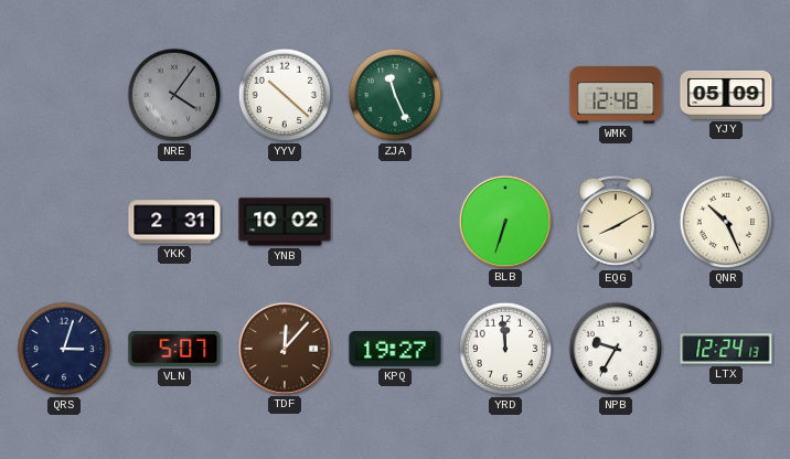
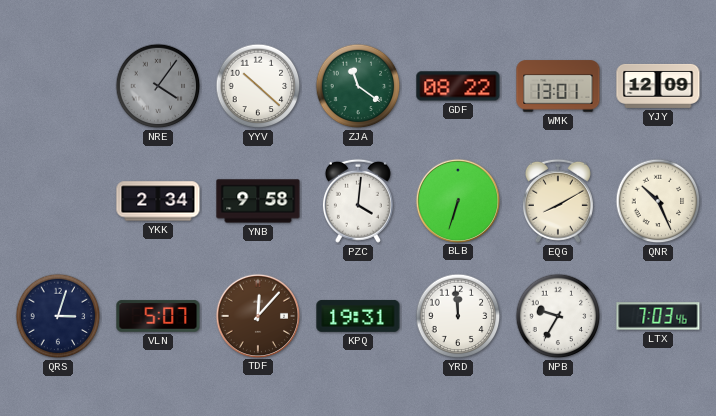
ZJA: 11:26 -> 11:21 (358, 86)
GDF: none -> 08:22 (458, 86)
WMK: 12:48 -> 13:01 (558, 86)
YJY: 05:09 -> 12:09 (658, 86)
YKK: 2:31 -> 2:34 (158, 201)
YNB: 10:02 -> 9:58 (258, 201)
PZC: none -> 4:01 (358, 201)
KPQ: 19:27 -> 19:31 (358, 316)
LTX: 12:24 -> 7:03 (658, 316)
